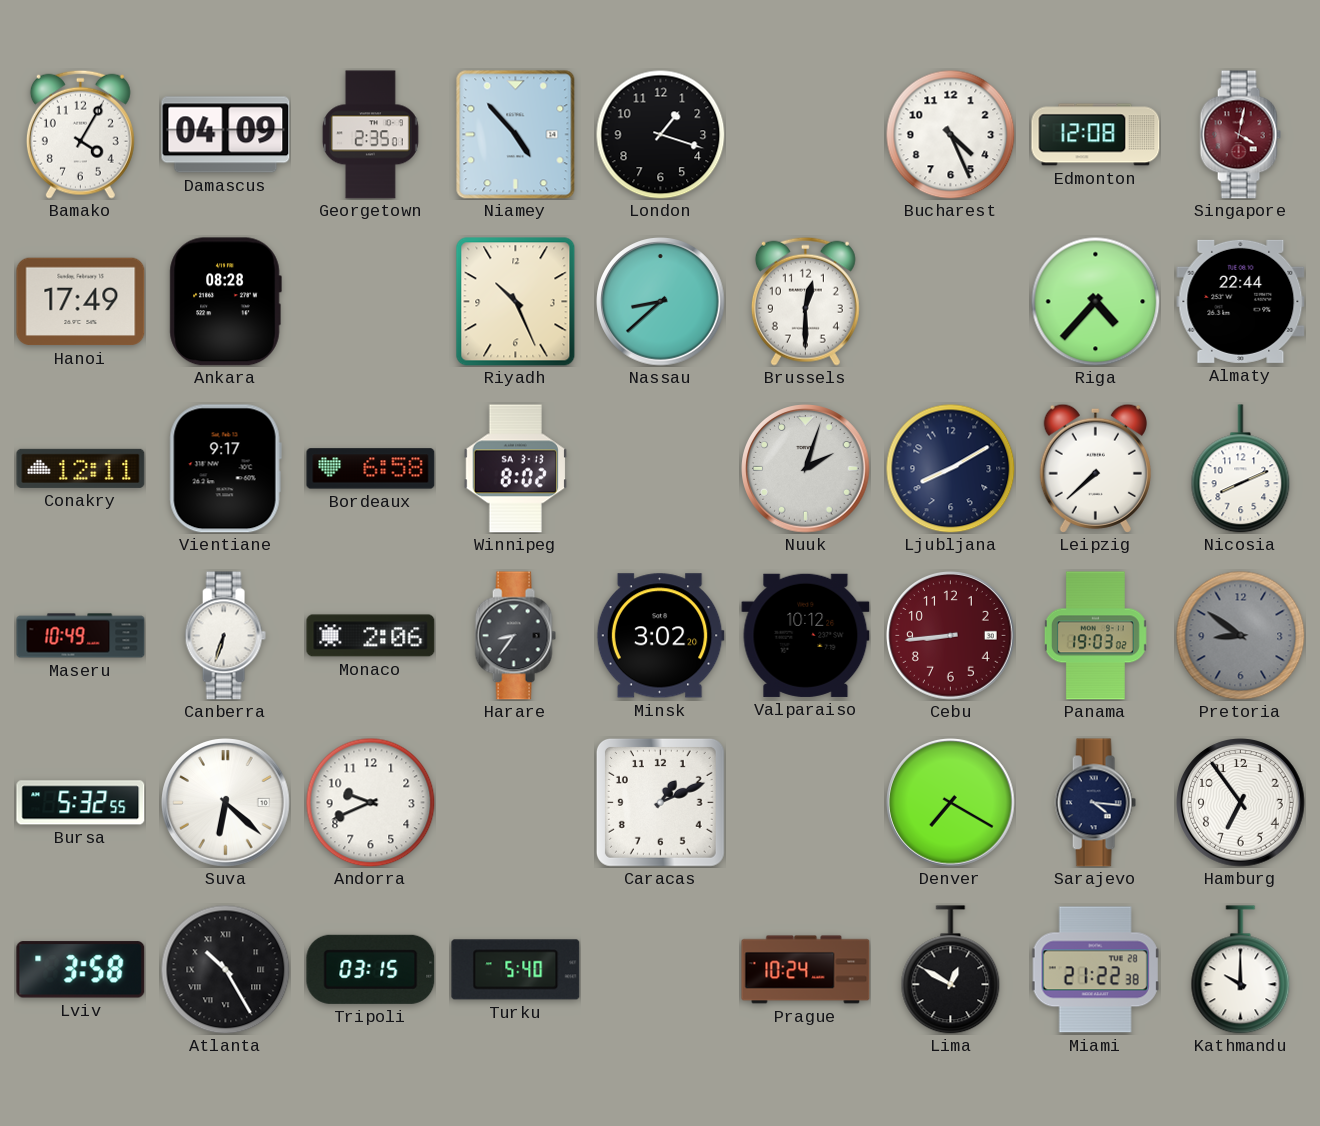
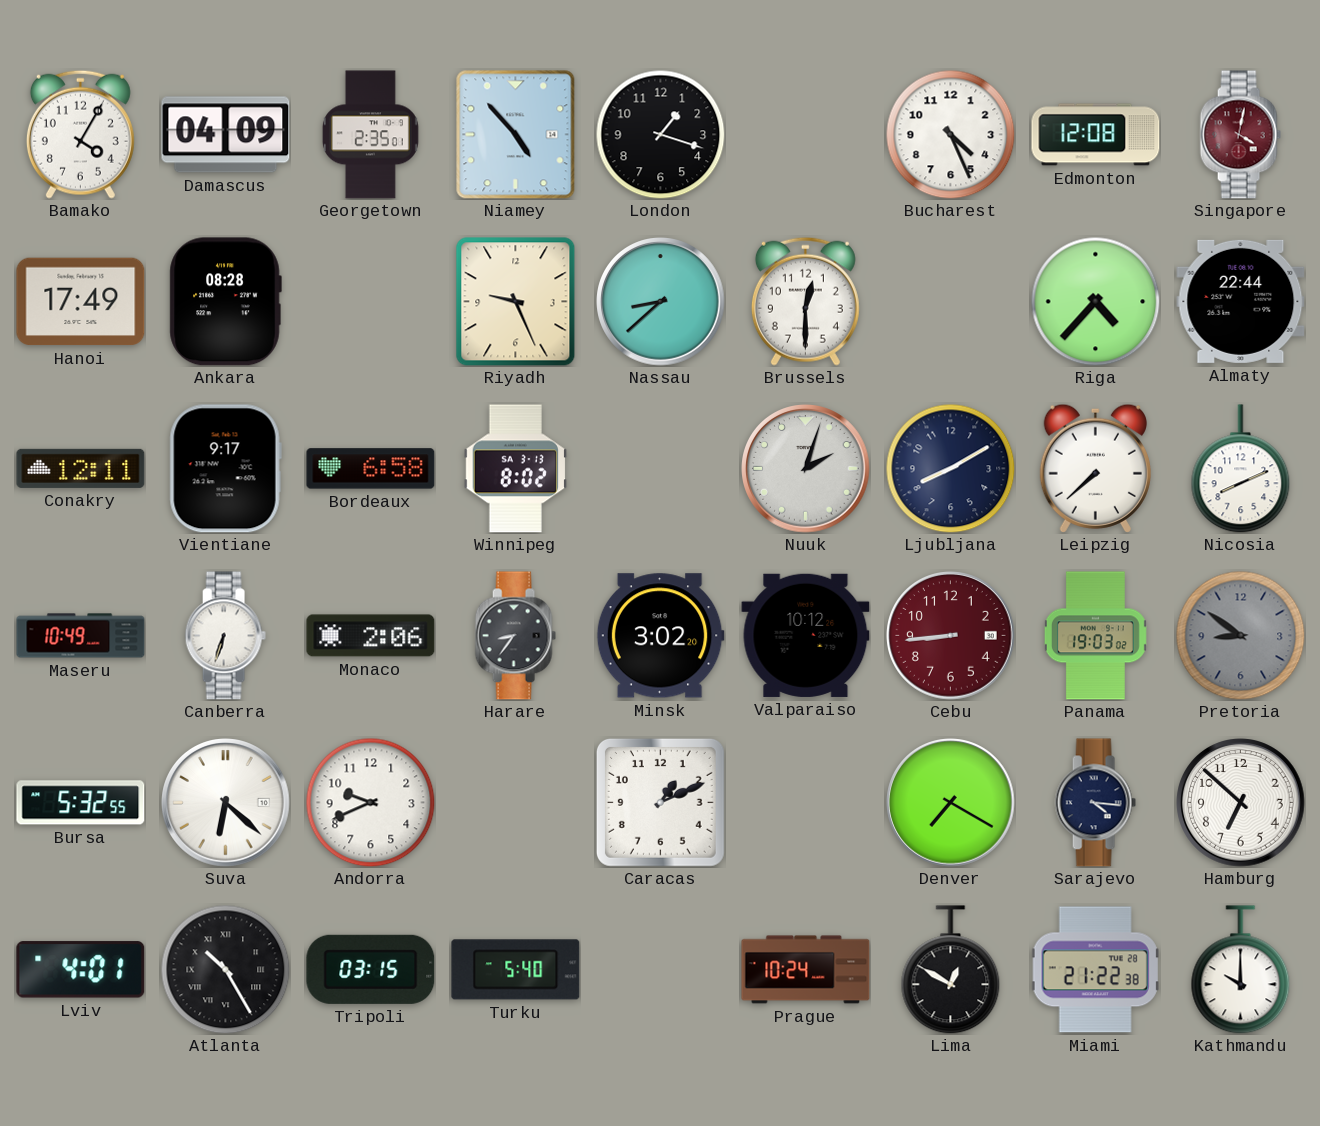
Riyadh: 10:26 -> 9:26 (516, 302)
Hamburg: 6:54 -> 6:52 (1241, 803)
Lviv: 3:58 -> 4:01 (81, 970)
